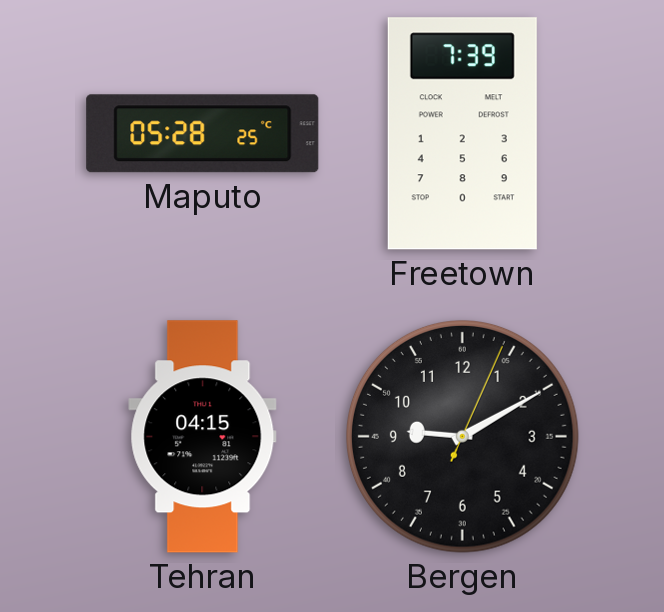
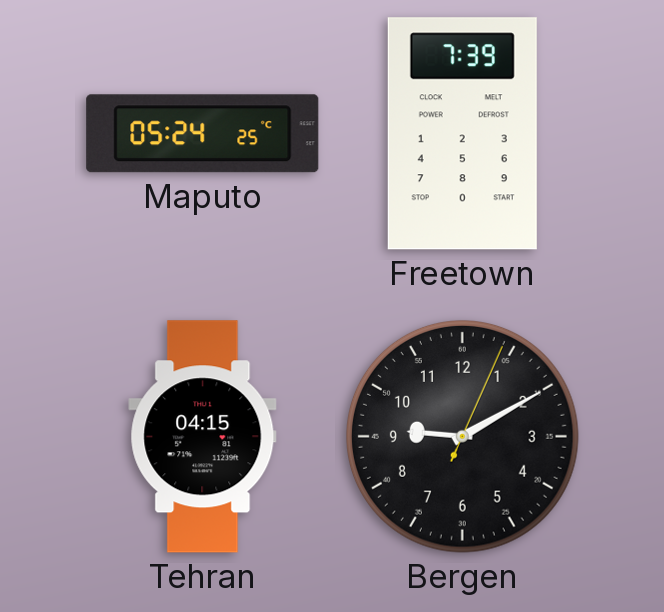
Maputo: 05:28 -> 05:24 (203, 134)
